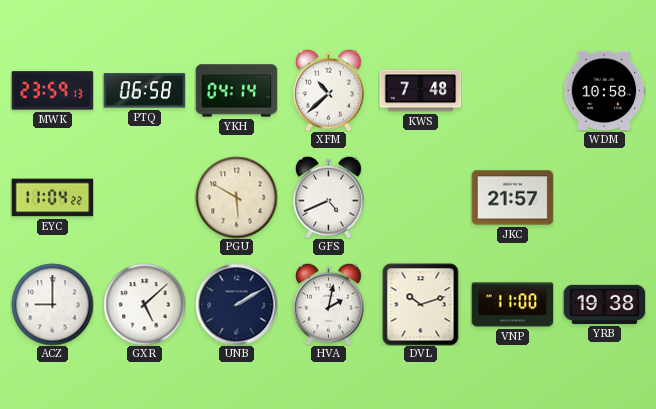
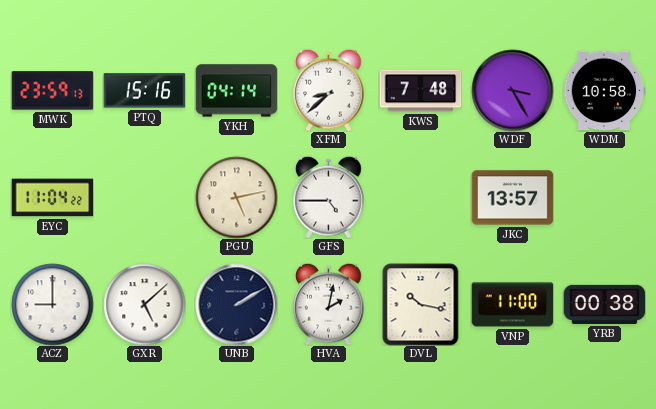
PTQ: 06:58 -> 15:16 (144, 91)
XFM: 10:38 -> 8:38 (329, 90)
WDF: none -> 3:25 (512, 90)
PGU: 5:50 -> 5:13 (236, 197)
GFS: 4:41 -> 4:45 (329, 197)
JKC: 21:57 -> 13:57 (512, 198)
DVL: 10:12 -> 10:17 (421, 304)
YRB: 19:38 -> 00:38 (604, 304)
